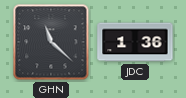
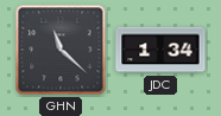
JDC: 1:36 -> 1:34 (160, 50)
